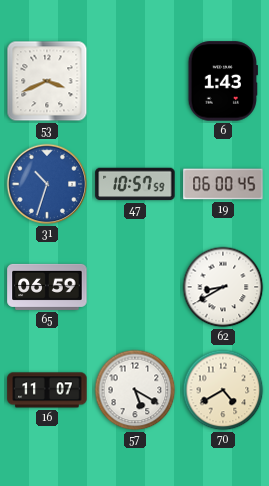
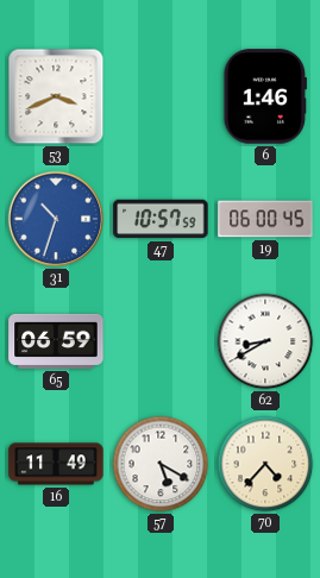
6: 1:43 -> 1:46 (265, 96)
16: 11:07 -> 11:49 (56, 464)
70: 4:40 -> 4:37 (265, 464)
